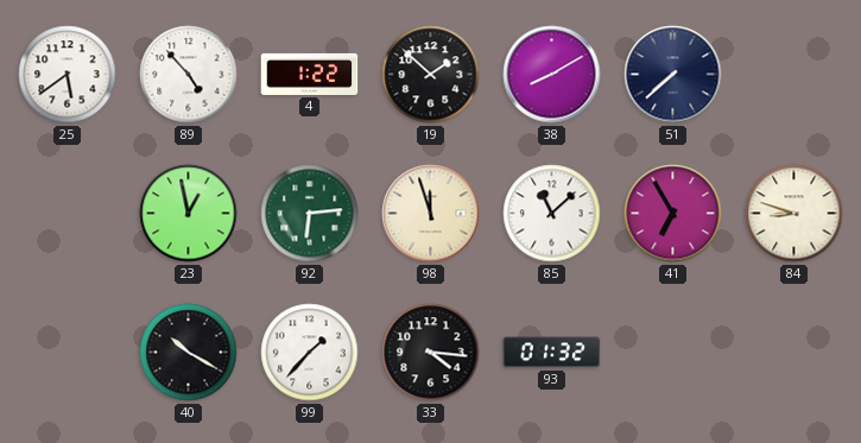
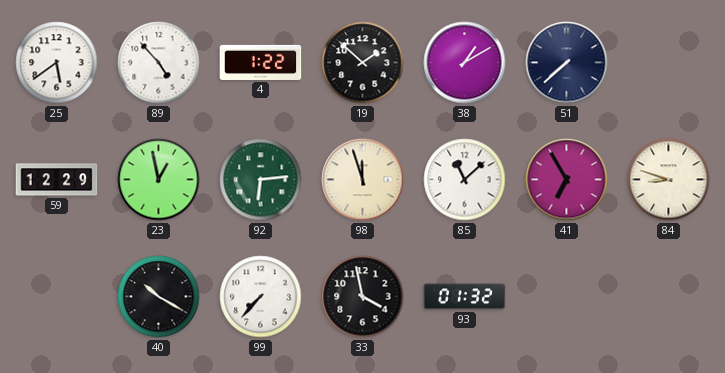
38: 8:10 -> 1:10 (465, 63)
59: none -> 12:29 (57, 180)
99: 1:37 -> 7:37 (261, 297)
33: 4:16 -> 3:58 (363, 297)
